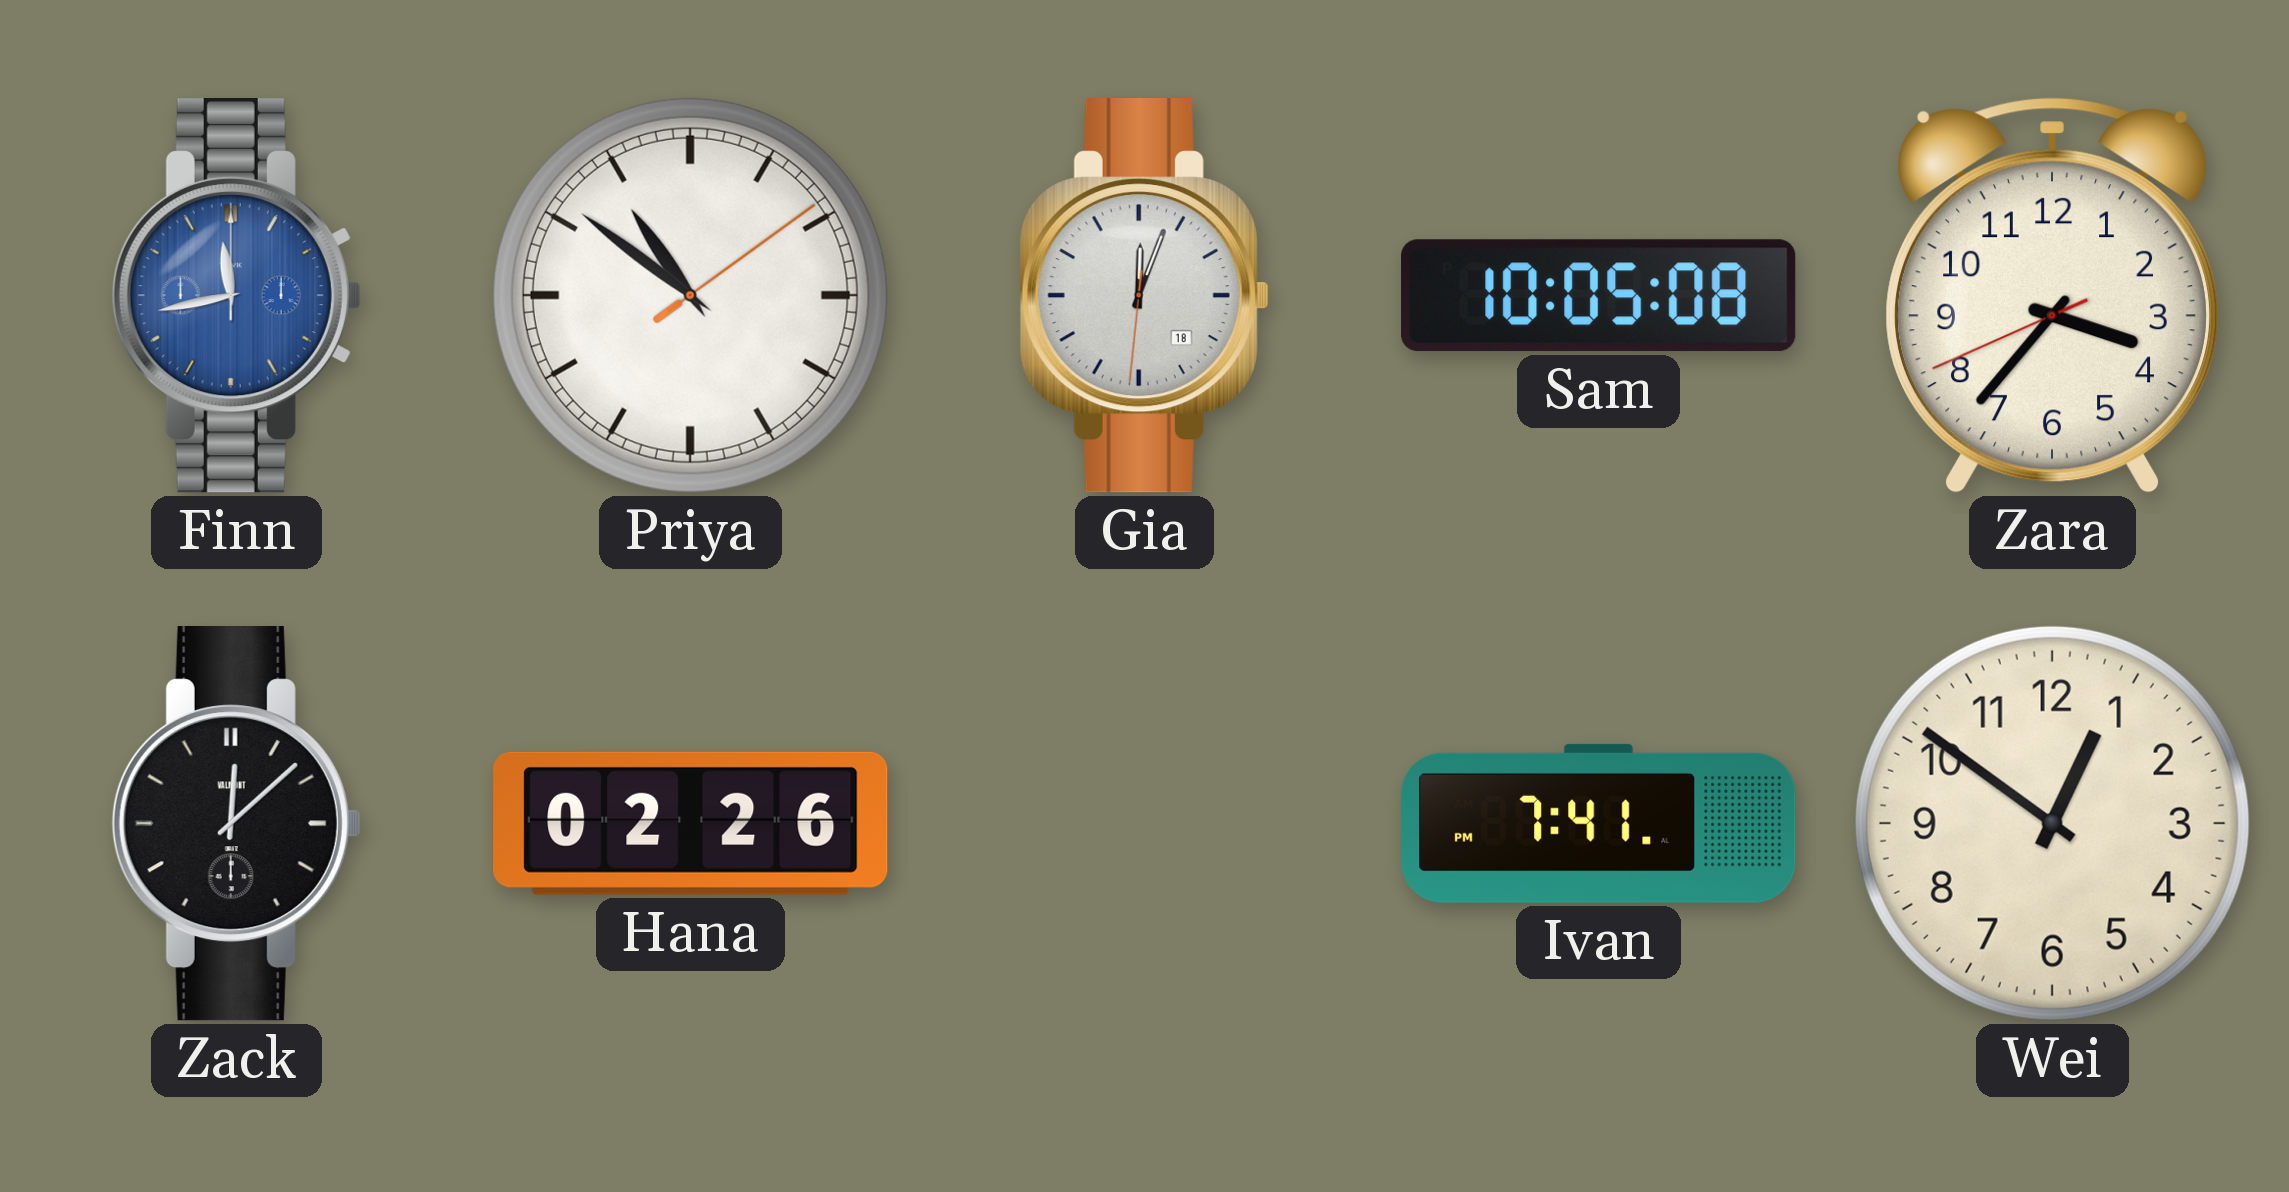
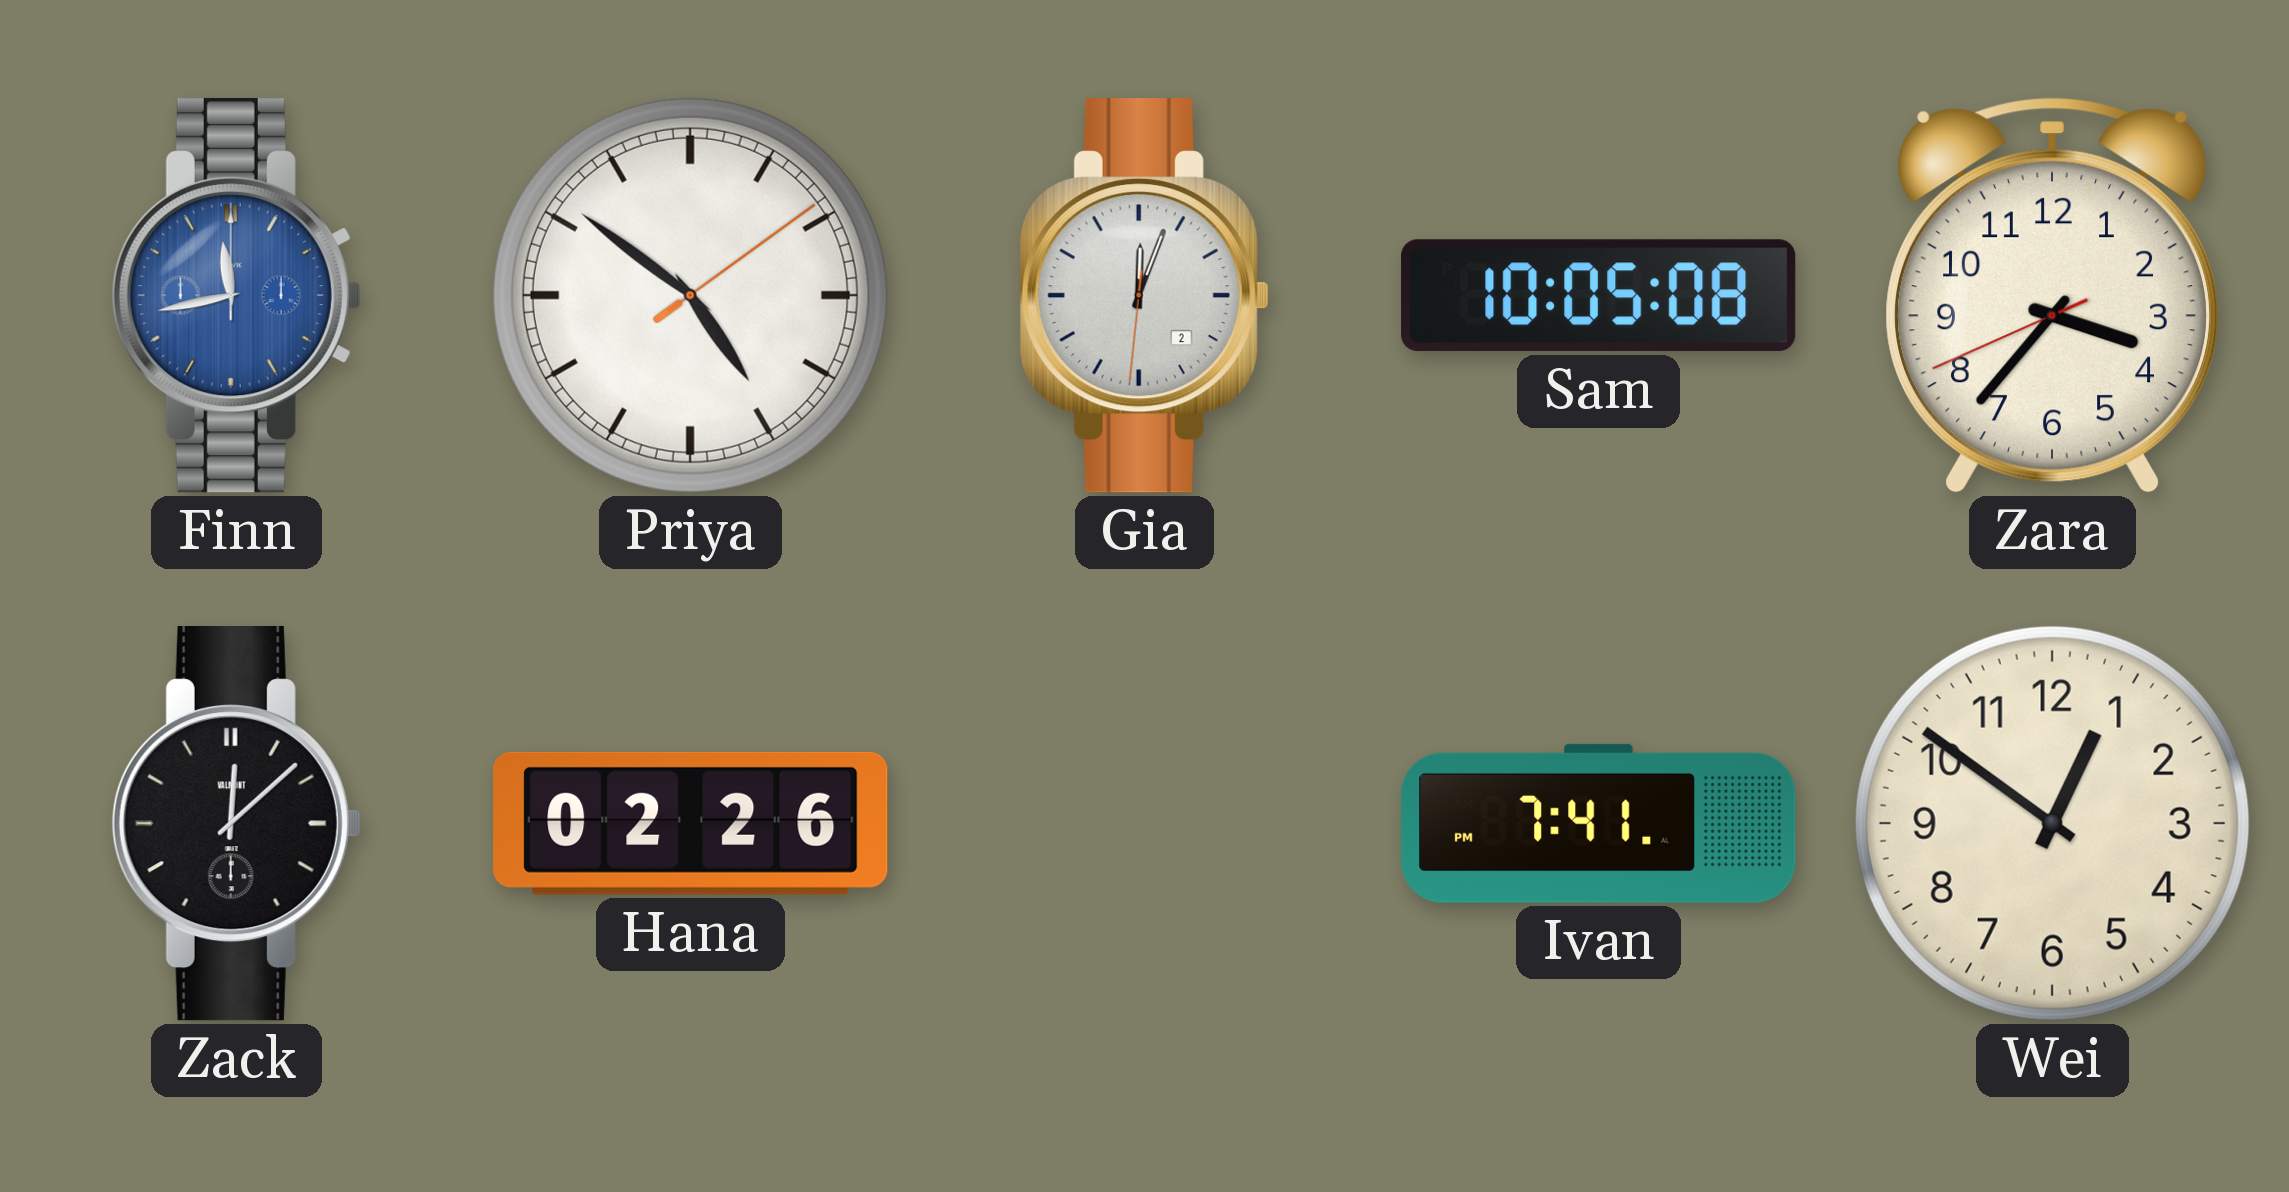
Priya: 10:51 -> 4:51 (690, 295)
Gia date: 18 -> 2 (1144, 296)
